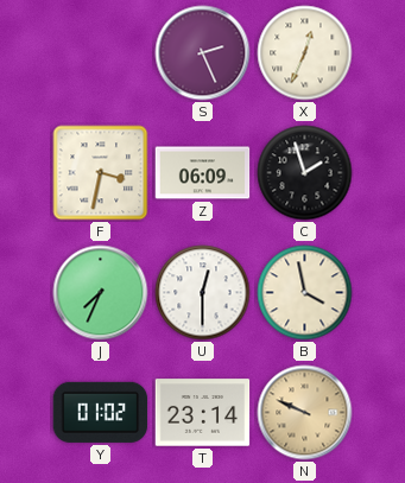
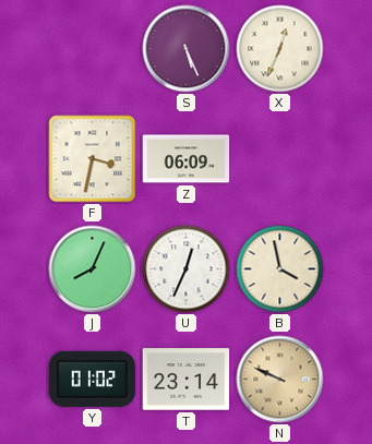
S: 2:26 -> 5:26 (187, 49)
C: 1:57 -> none (305, 173)
J: 7:34 -> 8:04 (93, 269)
U: 12:30 -> 12:34 (187, 269)
